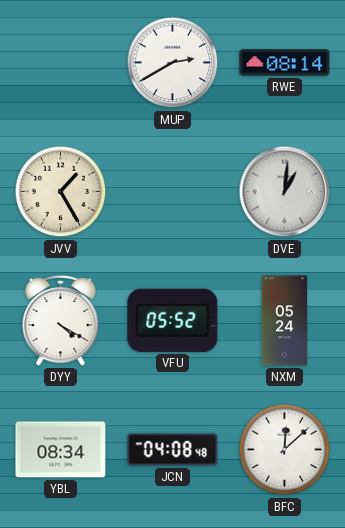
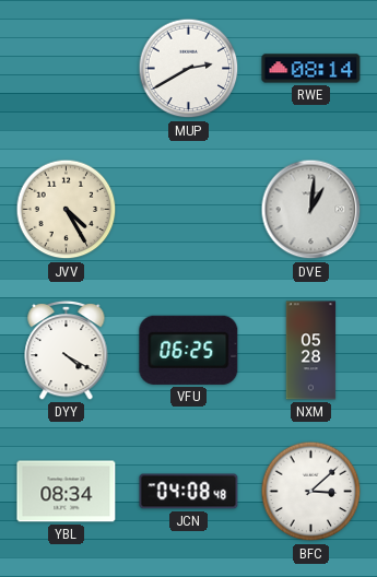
JVV: 1:25 -> 4:25 (67, 210)
VFU: 05:52 -> 06:25 (189, 350)
NXM: 05:24 -> 05:28 (311, 351)
BFC: 12:08 -> 3:08 (311, 492)
